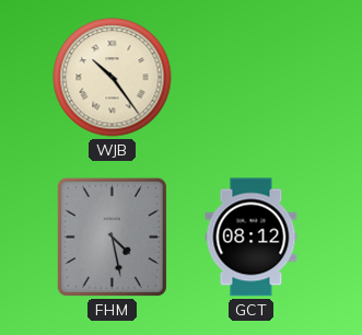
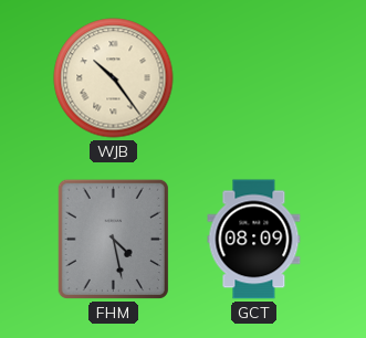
GCT: 08:12 -> 08:09 (254, 240)
